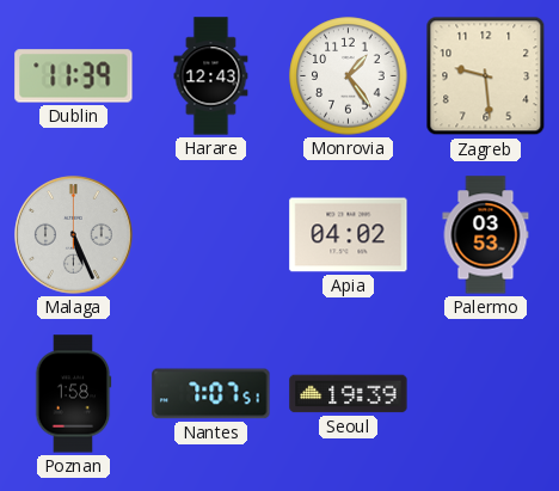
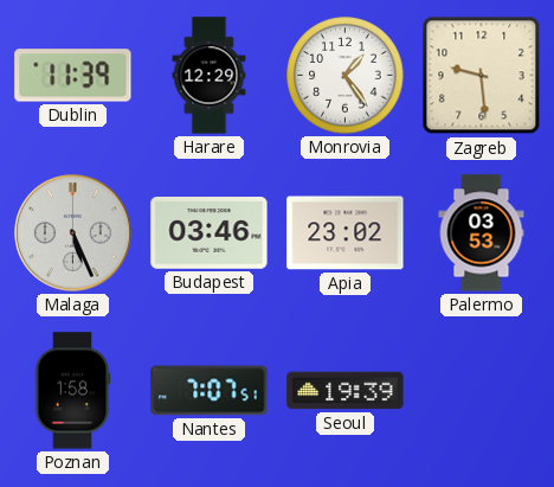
Harare: 12:43 -> 12:29 (210, 76)
Budapest: none -> 03:46 (210, 233)
Apia: 04:02 -> 23:02 (346, 233)
